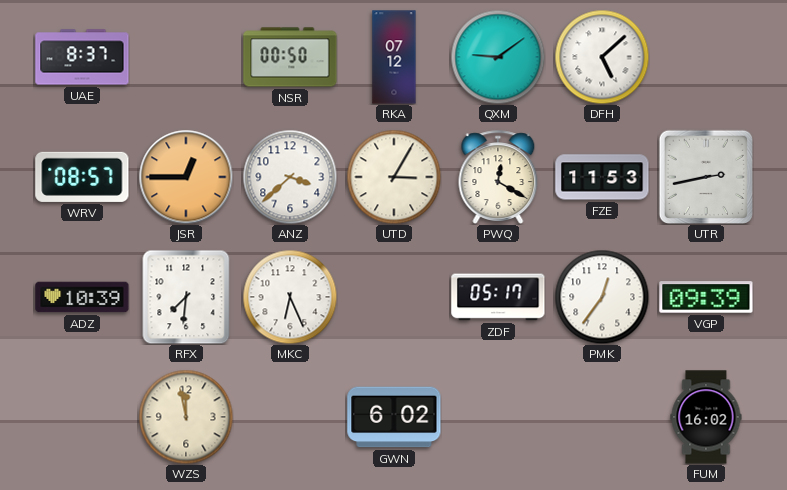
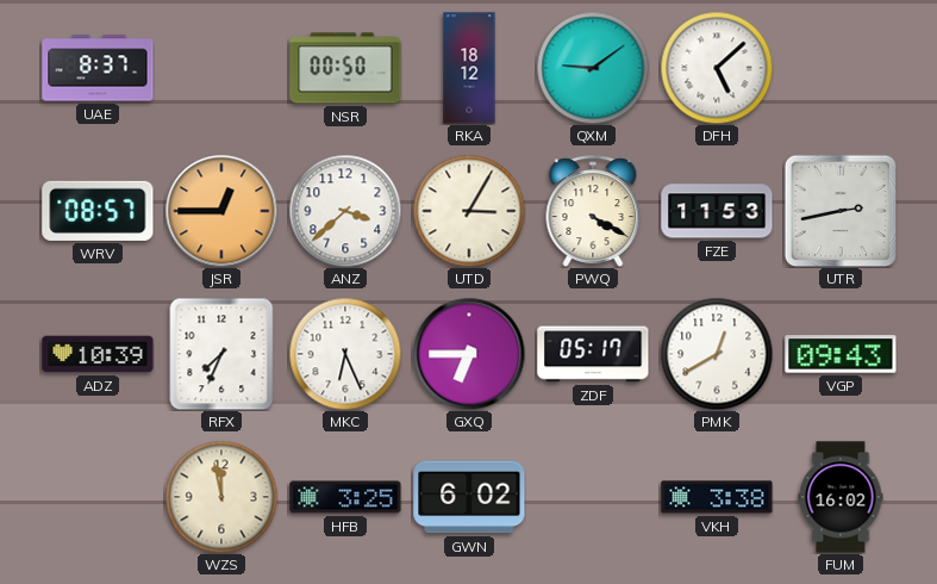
RKA: 07:12 -> 18:12 (469, 68)
PWQ: 12:20 -> 4:20 (593, 211)
RFX: 7:31 -> 7:34 (221, 354)
GXQ: none -> 6:45 (469, 354)
PMK: 12:36 -> 12:40 (717, 354)
VGP: 09:39 -> 09:43 (841, 354)
HFB: none -> 3:25 (345, 497)
VKH: none -> 3:38 (717, 497)
